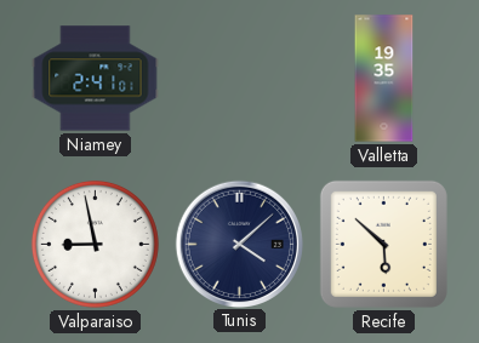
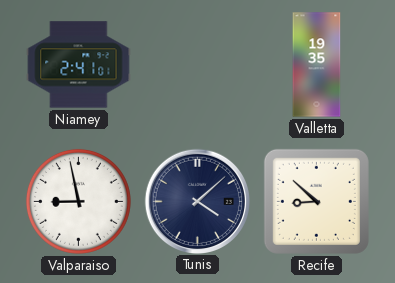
Recife: 5:52 -> 8:52 (316, 201)
